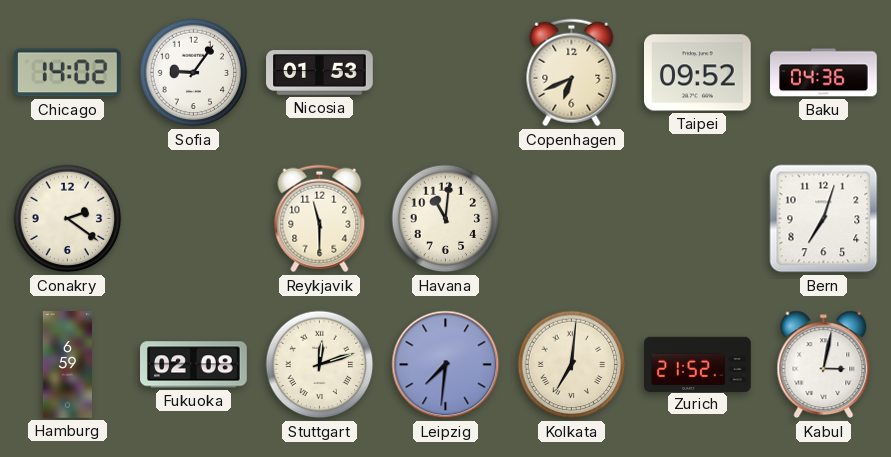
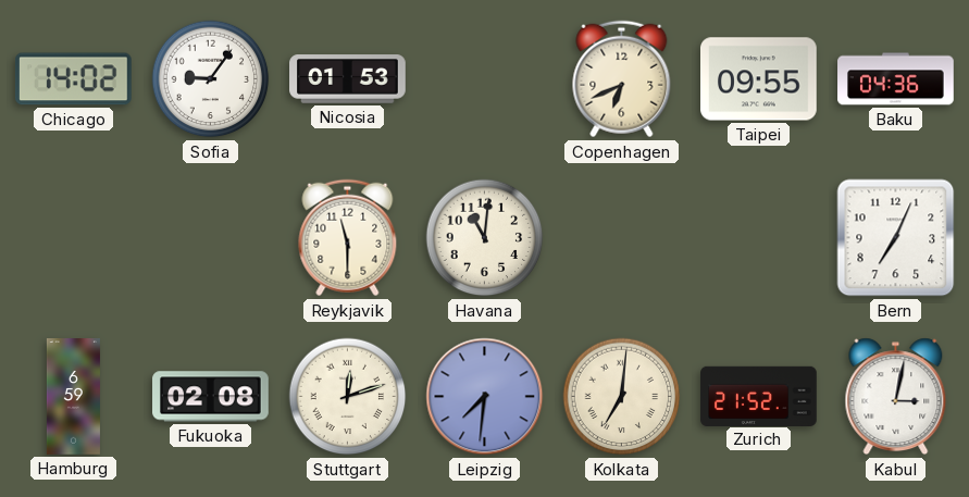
Taipei: 09:52 -> 09:55 (759, 79)
Conakry: 2:21 -> none (68, 219)
Bern: 7:03 -> 7:04 (896, 238)
